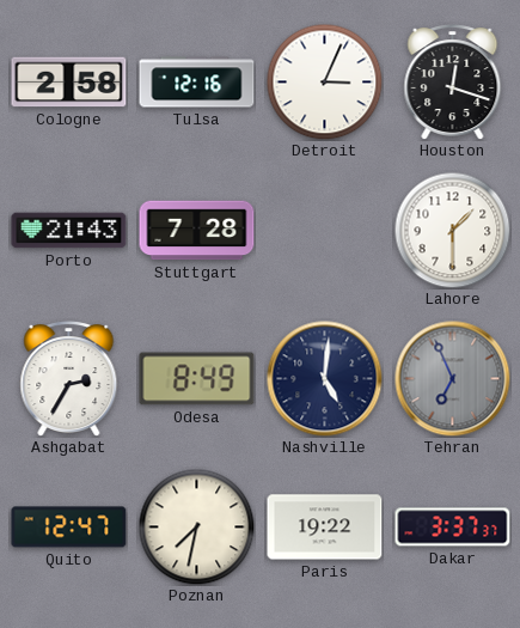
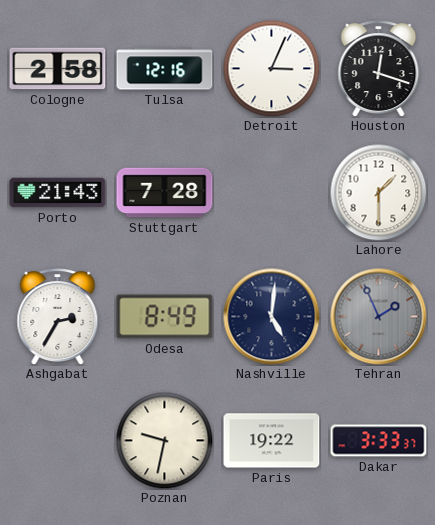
Tehran: 6:56 -> 1:56 (379, 317)
Quito: 12:47 -> none (69, 528)
Poznan: 7:32 -> 9:32 (164, 440)
Dakar: 3:37 -> 3:33 (379, 441)
